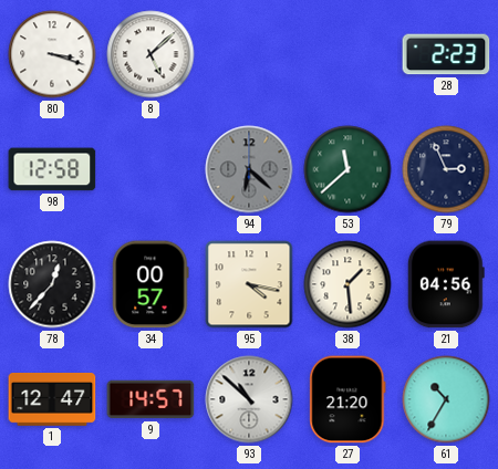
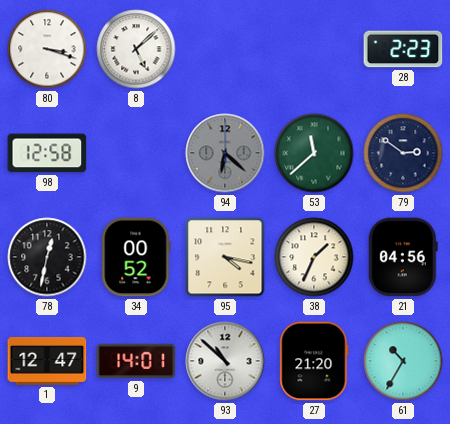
79: 2:56 -> 2:51 (403, 153)
78: 12:37 -> 12:32 (47, 257)
34: 00:57 -> 00:52 (136, 257)
38: 1:29 -> 1:34 (314, 257)
9: 14:57 -> 14:01 (136, 361)
